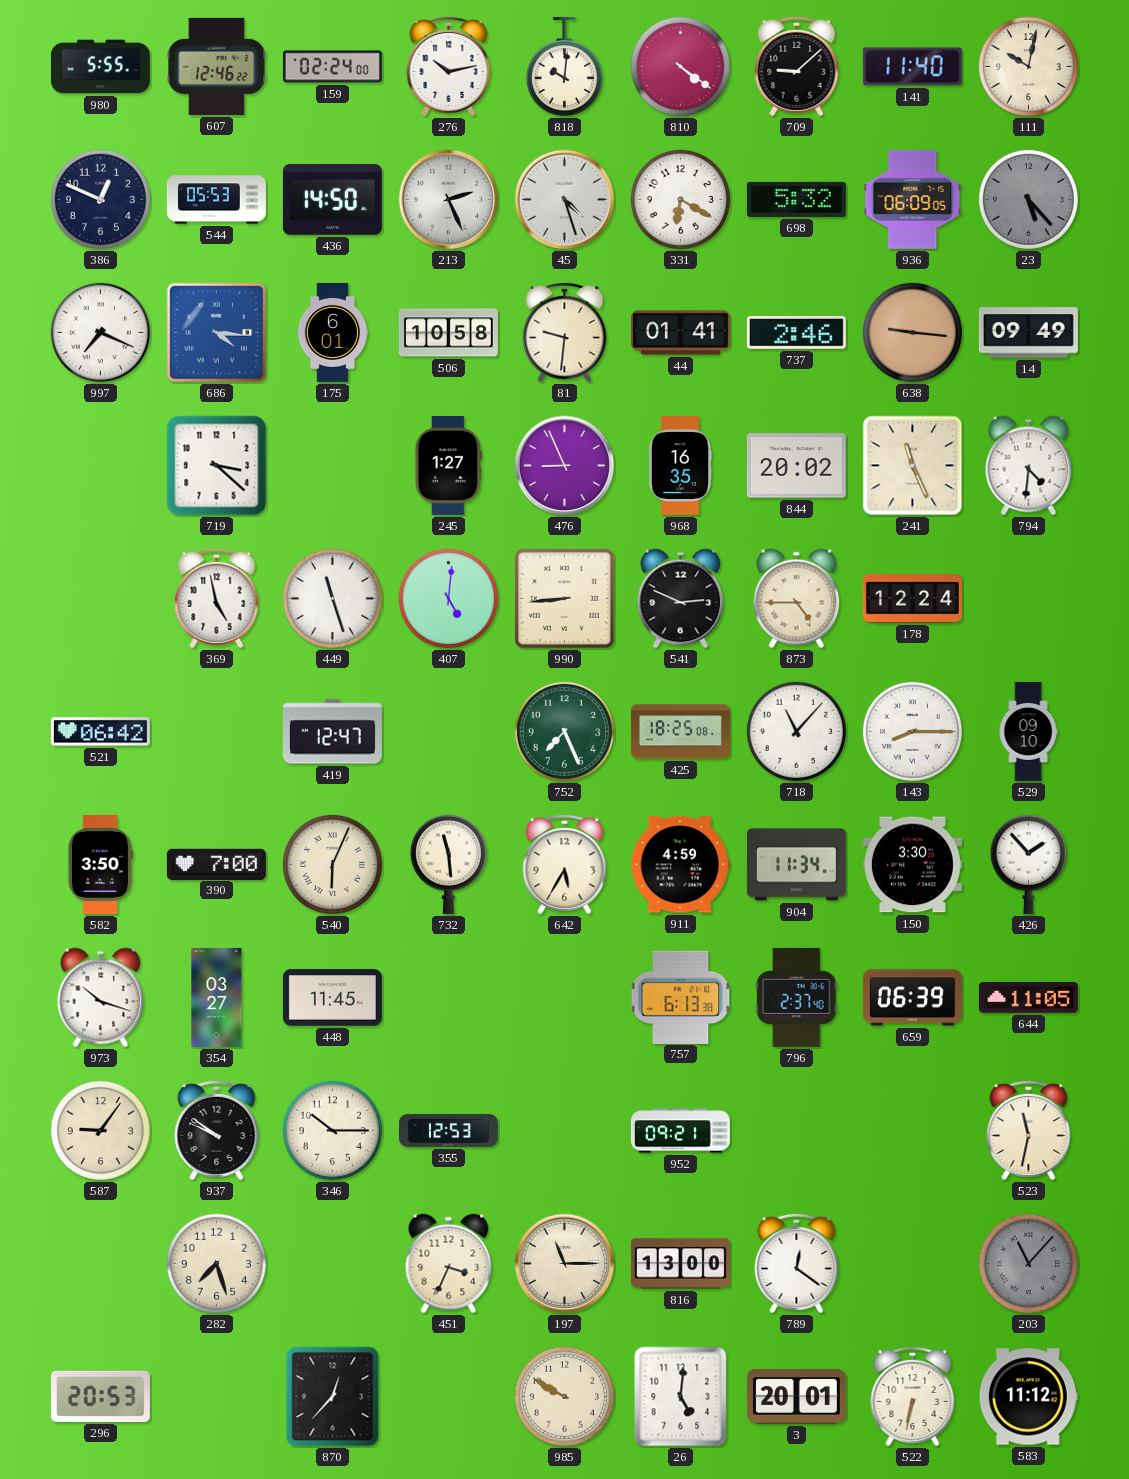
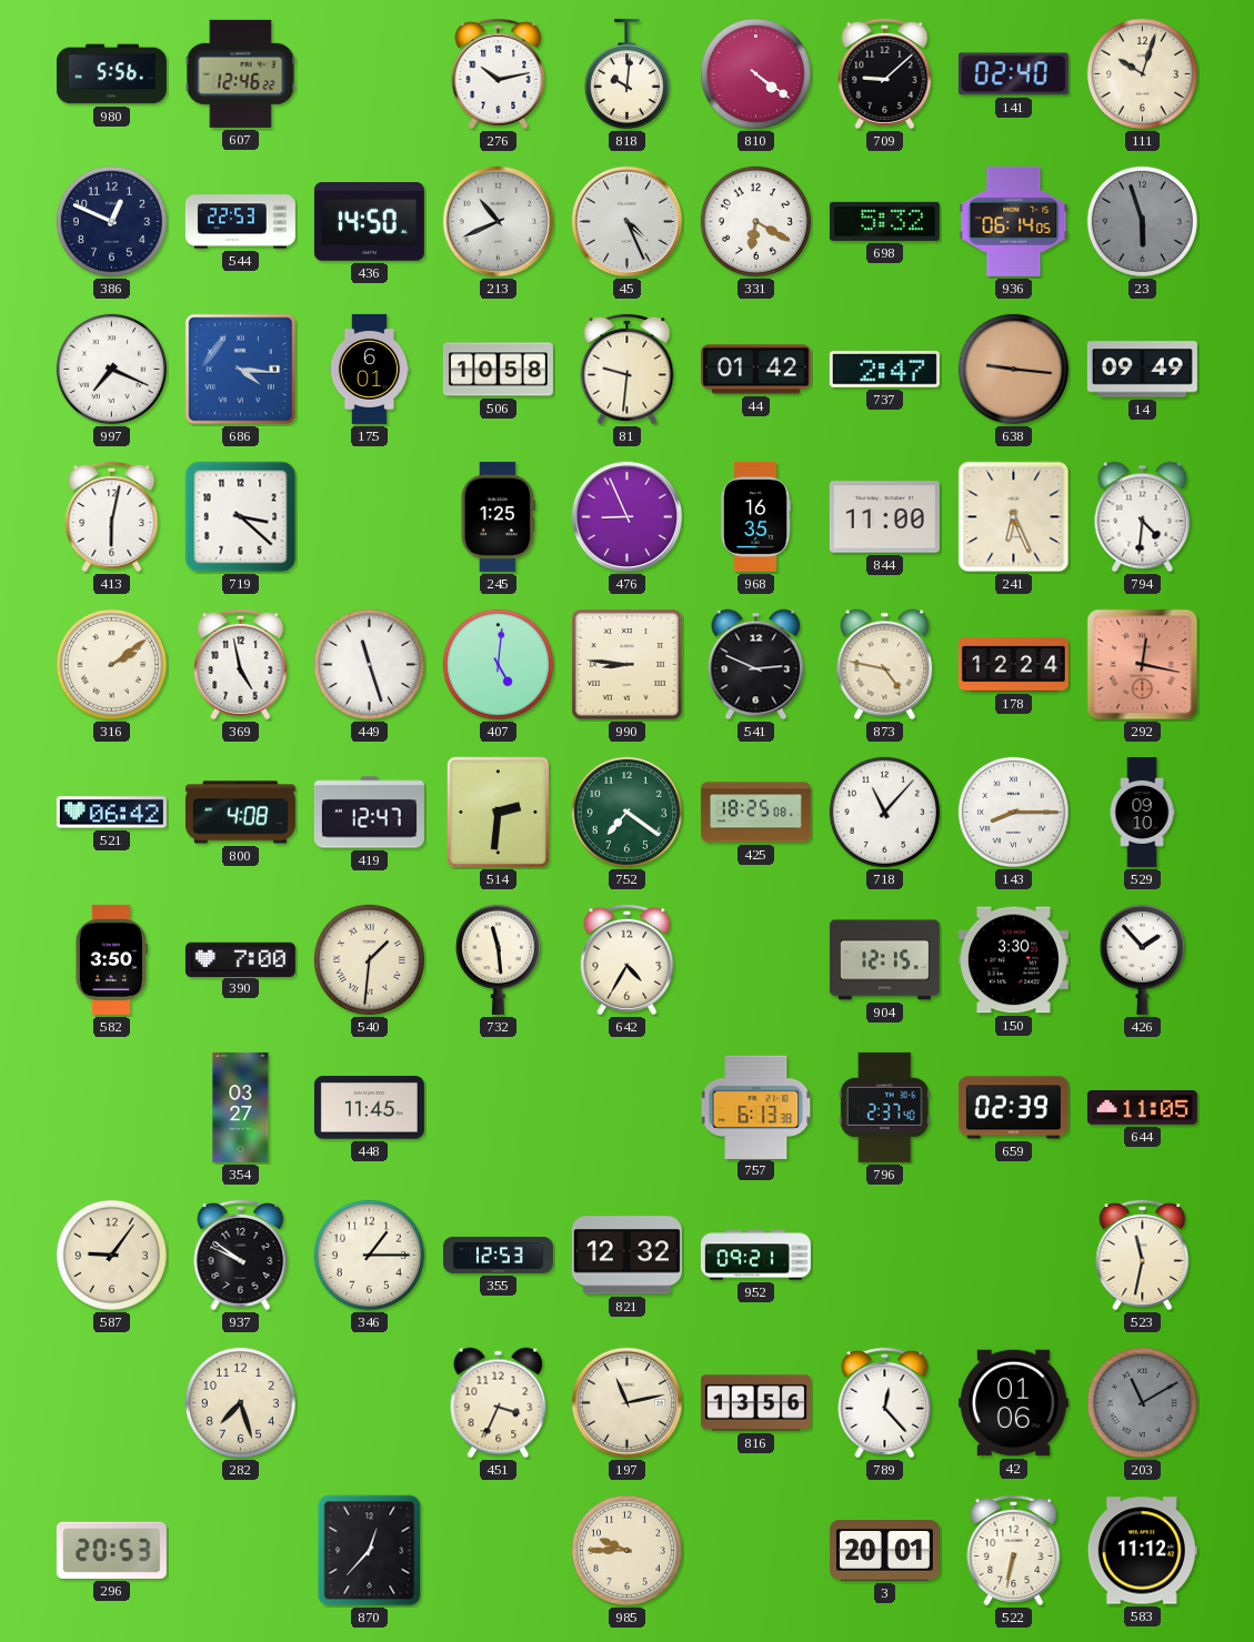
980: 5:55 -> 5:56 (111, 74)
159: 02:24 -> none (332, 67)
141: 11:40 -> 02:40 (1013, 74)
111: 10:02 -> 10:03 (1142, 73)
544: 05:53 -> 22:53 (240, 222)
213: 2:26 -> 10:41 (499, 222)
45: 4:27 -> 4:26 (628, 222)
936: 06:09 -> 06:14 (1014, 221)
23: 5:23 -> 5:57 (1142, 221)
44: 01:41 -> 01:42 (755, 370)
737: 2:46 -> 2:47 (884, 370)
413: none -> 6:02 (112, 516)
245: 1:27 -> 1:25 (498, 516)
844: 20:02 -> 11:00 (884, 517)
241: 11:26 -> 6:26 (1014, 517)
316: none -> 2:09 (111, 664)
990: 8:44 -> 8:46 (628, 665)
873: 4:45 -> 4:47 (885, 665)
292: none -> 12:17 (1143, 665)
800: none -> 4:08 (240, 813)
514: none -> 2:31 (499, 813)
752: 7:26 -> 7:21 (626, 812)
540: 6:04 -> 1:31 (369, 959)
642: 5:35 -> 4:35 (628, 959)
911: 4:59 -> none (680, 865)
904: 11:34 -> 12:15 (884, 960)
973: 10:18 -> none (101, 998)
659: 06:39 -> 02:39 (1013, 1108)
346: 10:15 -> 1:15 (369, 1255)
821: none -> 12:32 (626, 1256)
197: 11:15 -> 11:13 (628, 1403)
816: 13:00 -> 13:56 (755, 1403)
789: 12:21 -> 12:23 (885, 1402)
42: none -> 01:06 (1013, 1403)
203: 11:07 -> 11:10 (1142, 1402)
985: 9:50 -> 9:45 (626, 1550)
26: 5:01 -> none (681, 1397)
